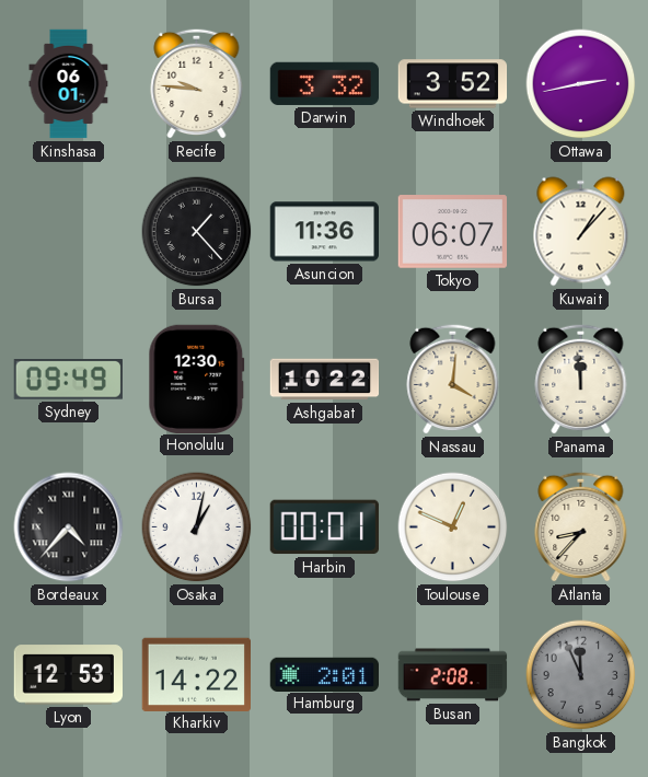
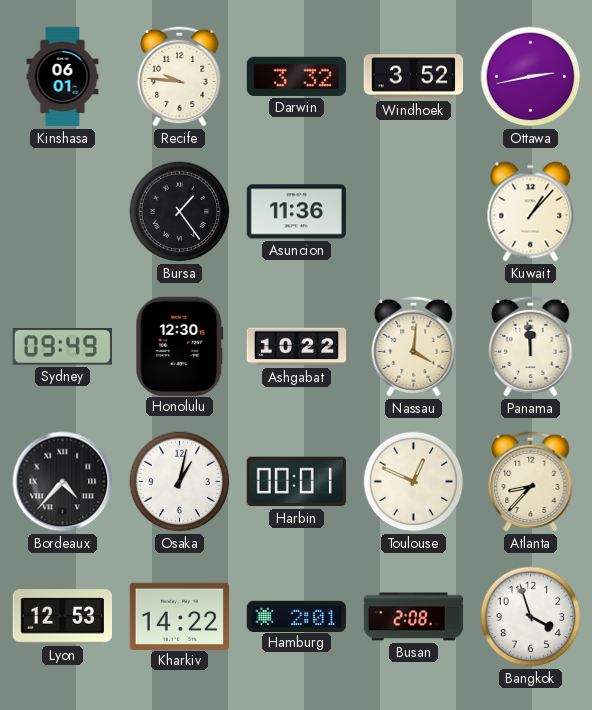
Bursa: 1:23 -> 1:24 (180, 212)
Tokyo: 06:07 -> none (453, 232)
Bangkok: 11:56 -> 3:57 (531, 617)
Bangkok dial: grey -> white (531, 617)
